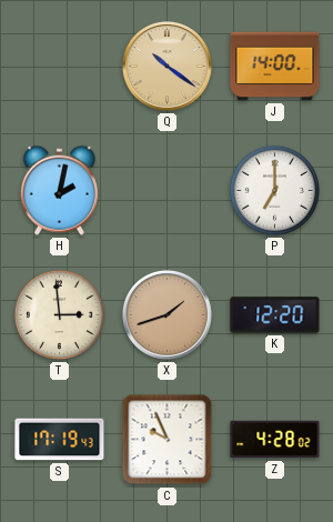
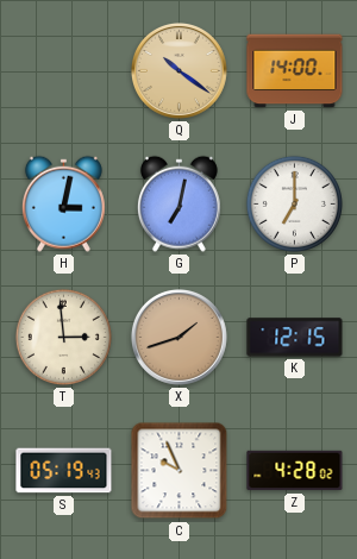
H: 2:02 -> 3:02 (63, 203)
G: none -> 7:02 (178, 203)
K: 12:20 -> 12:15 (295, 338)
S: 17:19 -> 05:19 (64, 471)
